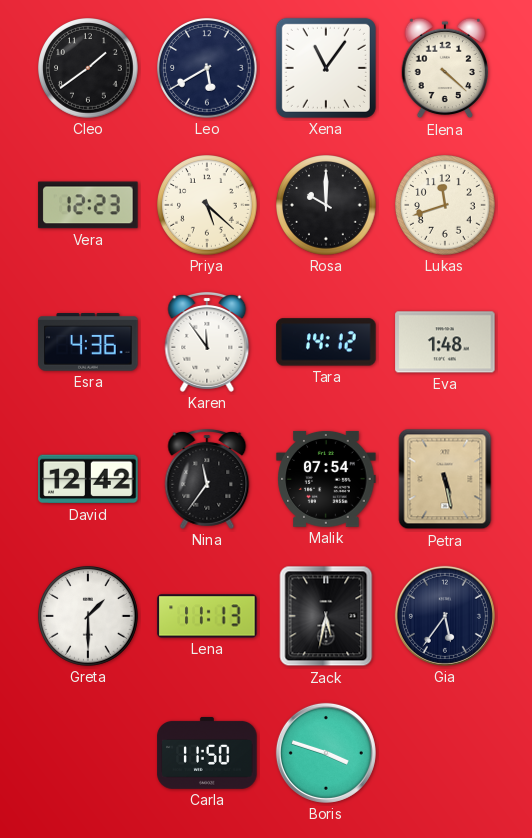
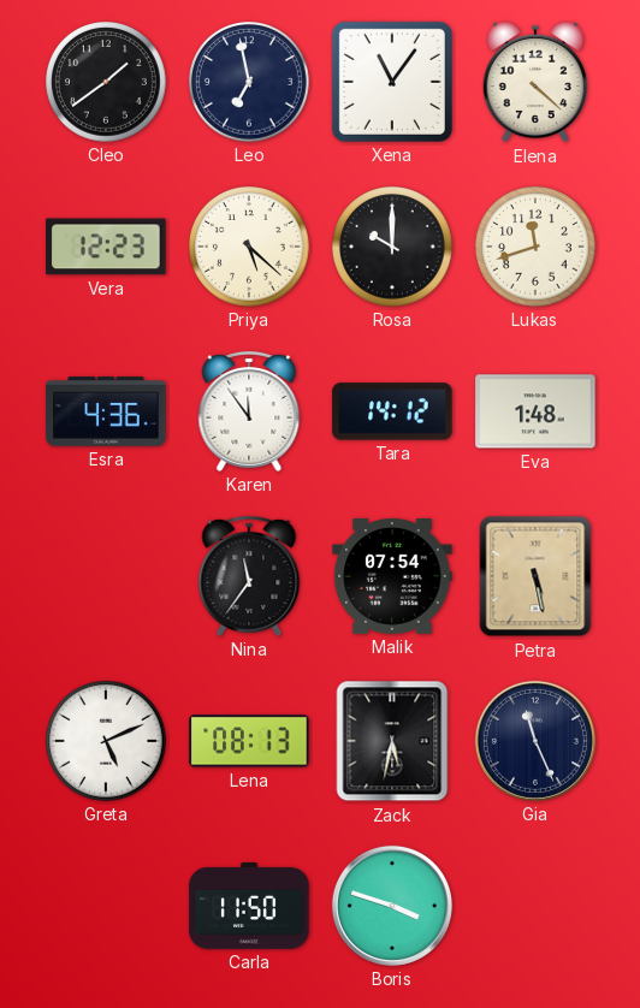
Leo: 5:40 -> 6:58 (250, 83)
David: 12:42 -> none (88, 479)
Greta: 1:30 -> 5:11 (107, 742)
Lena: 11:13 -> 08:13 (249, 741)
Gia: 5:36 -> 11:26 (535, 741)
